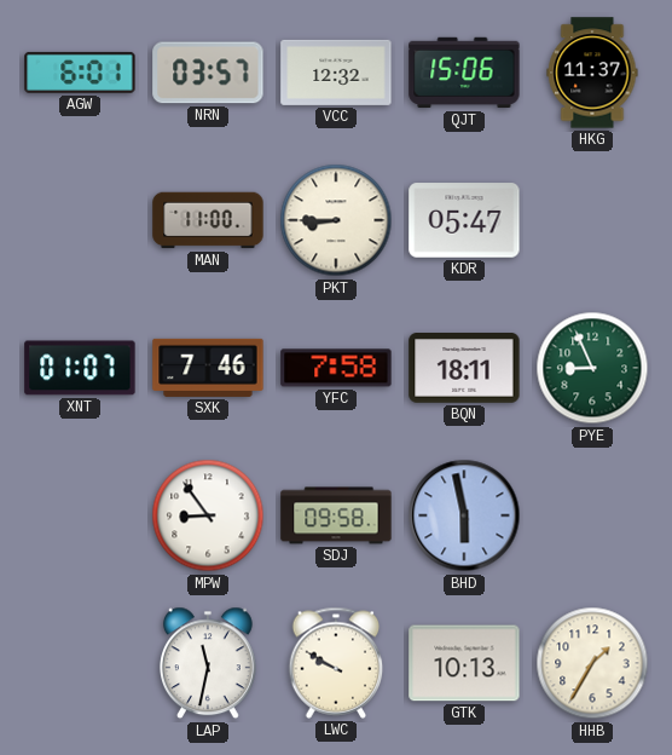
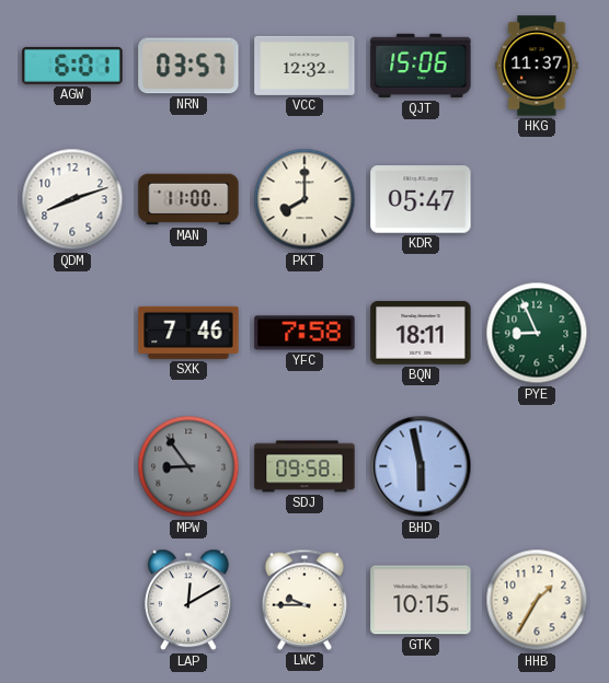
QDM: none -> 8:12 (72, 199)
PKT: 8:45 -> 8:00 (304, 199)
XNT: 01:07 -> none (80, 368)
MPW dial: white -> grey (188, 466)
LAP: 11:32 -> 12:10 (188, 600)
LWC: 9:50 -> 9:45 (304, 600)
GTK: 10:13 -> 10:15 (421, 600)
